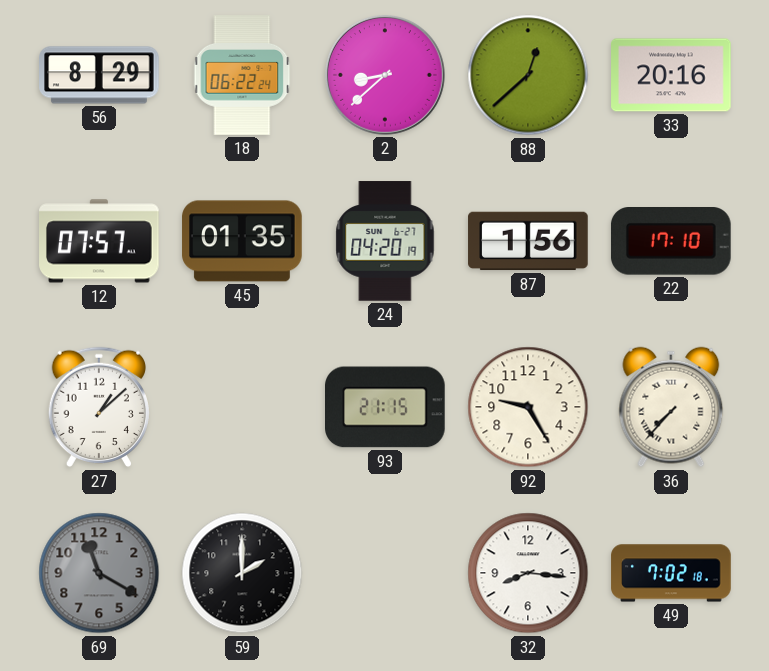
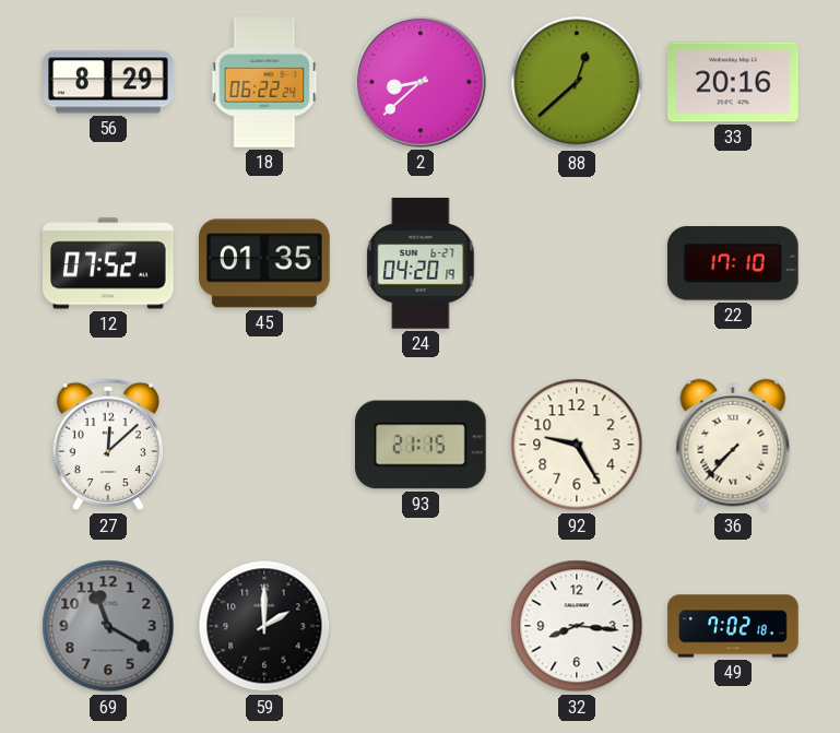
12: 07:57 -> 07:52 (108, 263)
87: 1:56 -> none (528, 241)
27: 1:08 -> 12:08 (107, 445)
